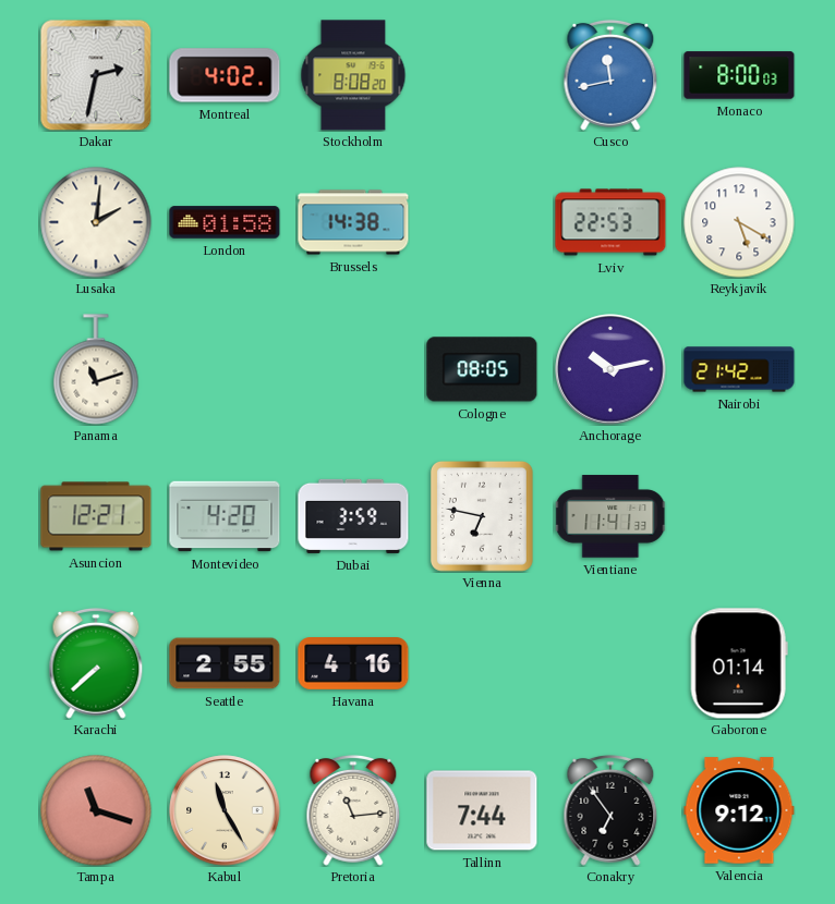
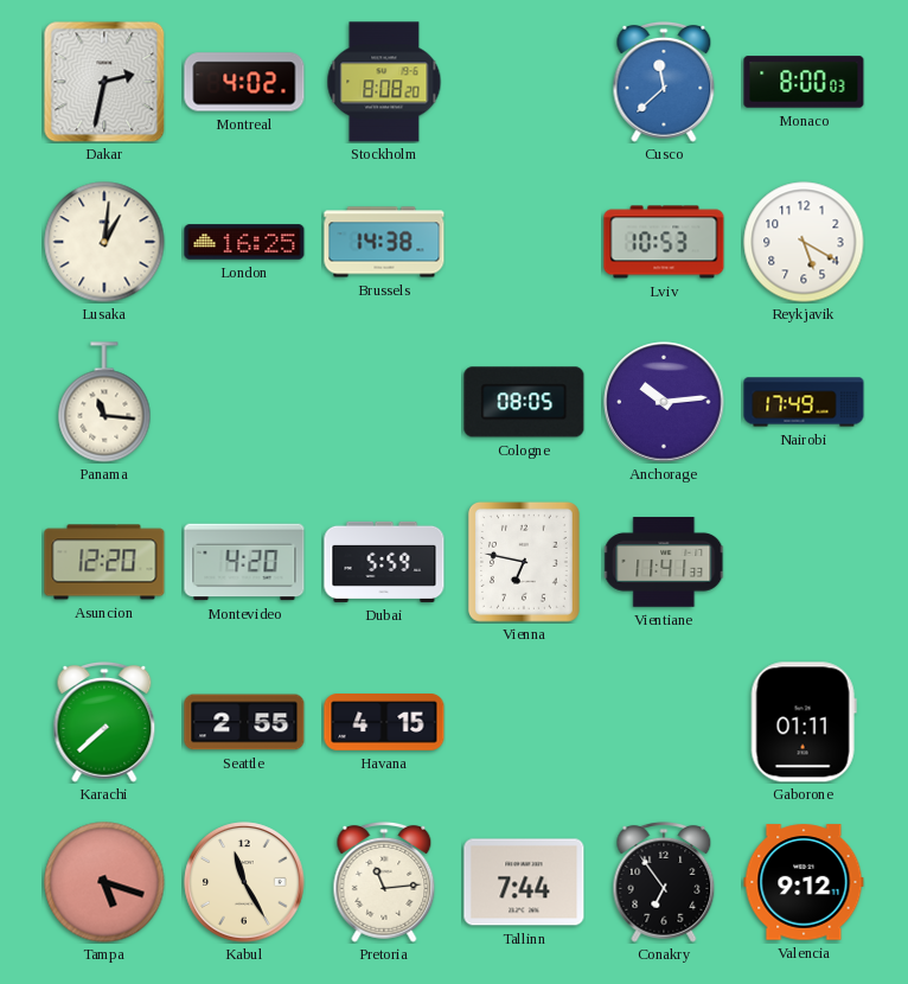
Cusco: 11:43 -> 11:38 (664, 82)
Lusaka: 2:01 -> 1:01 (104, 242)
London: 01:58 -> 16:25 (244, 242)
Lviv: 22:53 -> 10:53 (664, 242)
Panama: 11:12 -> 11:16 (104, 402)
Anchorage: 10:13 -> 10:14 (664, 402)
Nairobi: 21:42 -> 17:49 (804, 402)
Asuncion: 12:21 -> 12:20 (104, 562)
Dubai: 3:59 -> 5:59 (384, 562)
Havana: 4:16 -> 4:15 (384, 723)
Gaborone: 01:14 -> 01:11 (804, 722)
Tampa: 11:18 -> 5:18 (104, 882)
